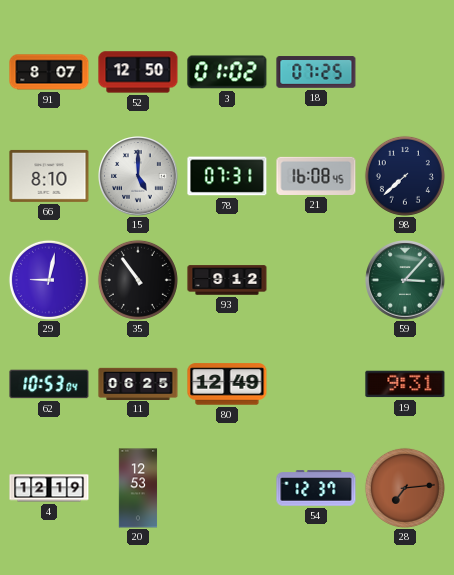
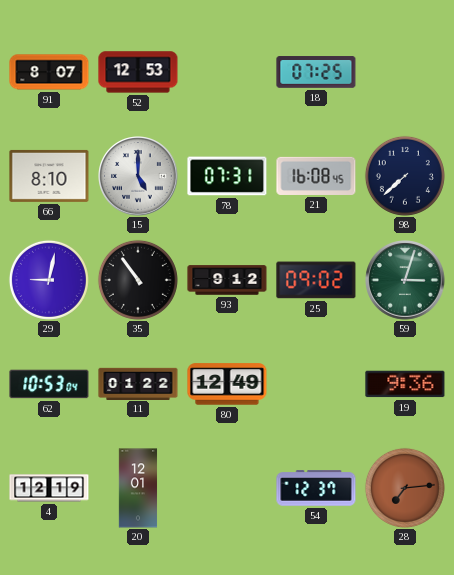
52: 12:50 -> 12:53 (138, 72)
3: 01:02 -> none (227, 72)
25: none -> 09:02 (316, 280)
59: 3:07 -> 3:03 (405, 280)
11: 06:25 -> 01:22 (138, 383)
19: 9:31 -> 9:36 (405, 384)
20: 12:53 -> 12:01 (138, 488)
